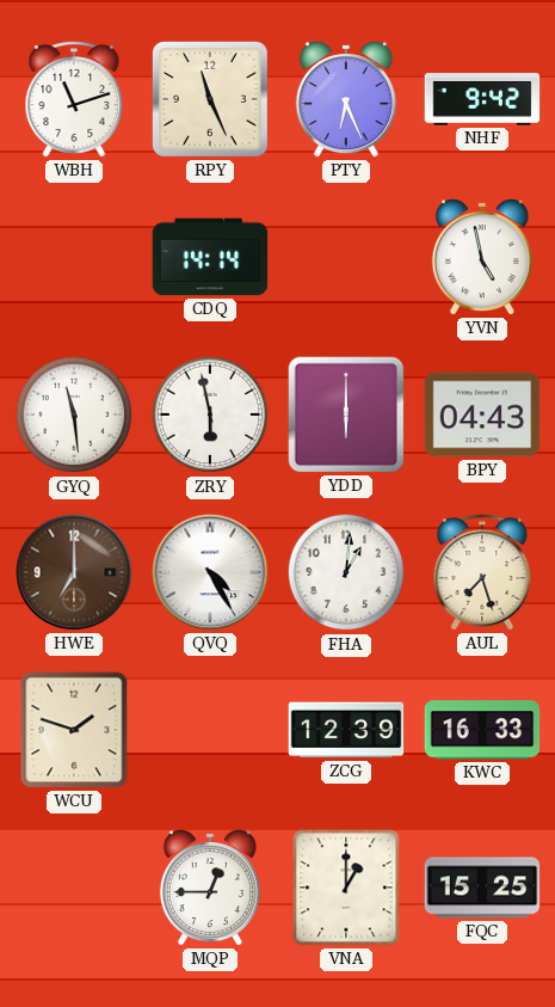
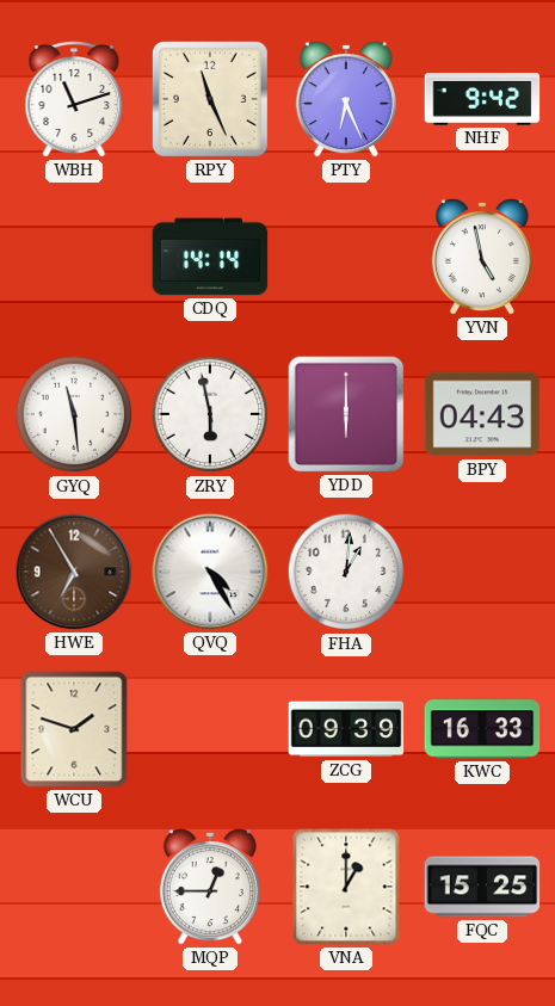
HWE: 7:00 -> 6:55 (74, 572)
AUL: 7:27 -> none (482, 572)
ZCG: 12:39 -> 09:39 (346, 729)
